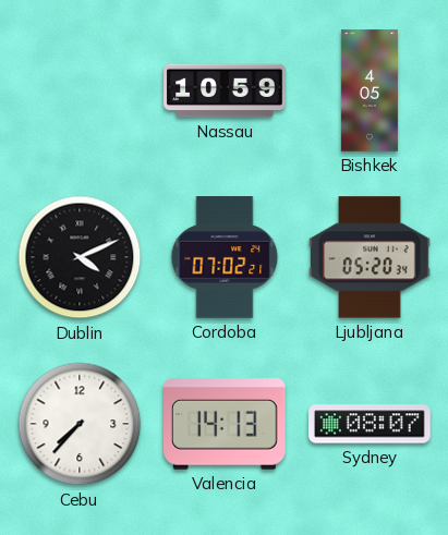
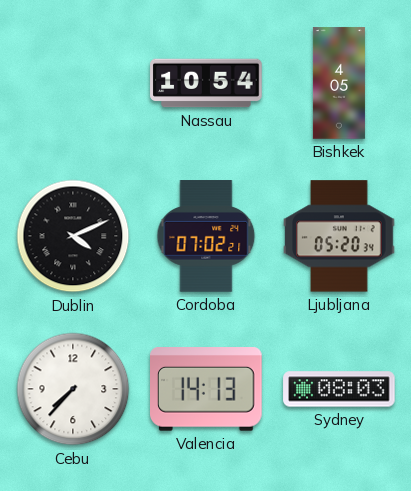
Nassau: 10:59 -> 10:54 (206, 83)
Sydney: 08:07 -> 08:03 (339, 389)
